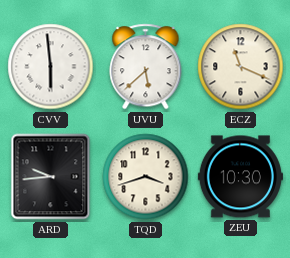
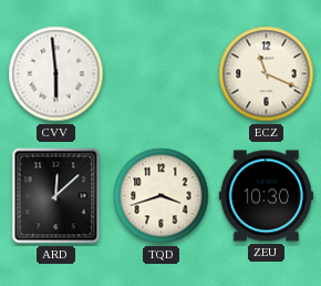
UVU: 5:38 -> none (146, 67)
ARD: 9:44 -> 12:08 (56, 196)
